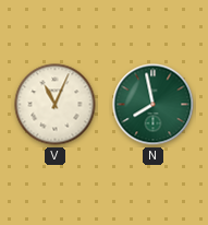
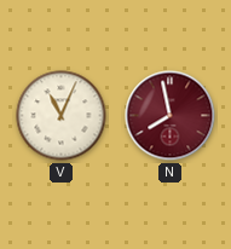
N dial: green -> burgundy (171, 116)
